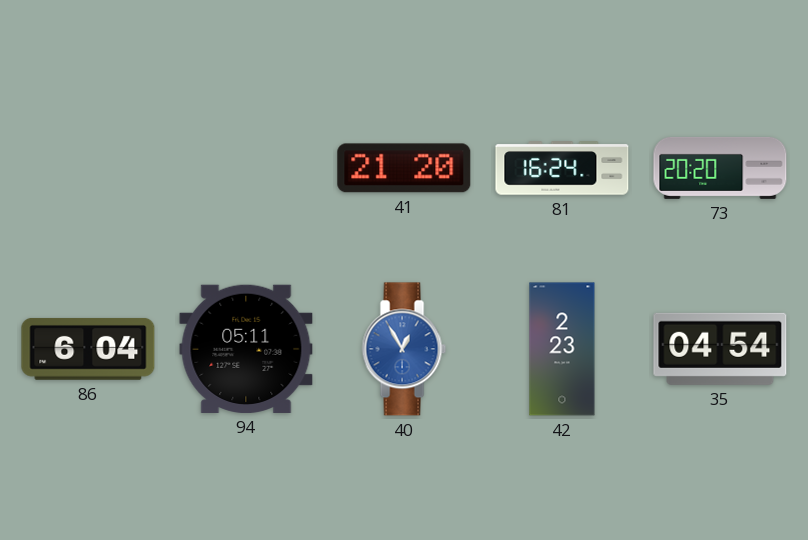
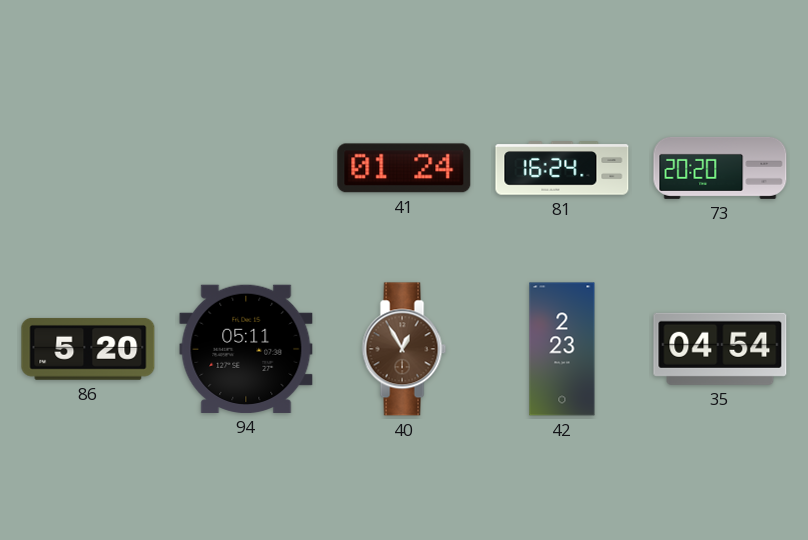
41: 21:20 -> 01:24 (404, 168)
86: 6:04 -> 5:20 (88, 349)
40 dial: blue -> brown (404, 349)
